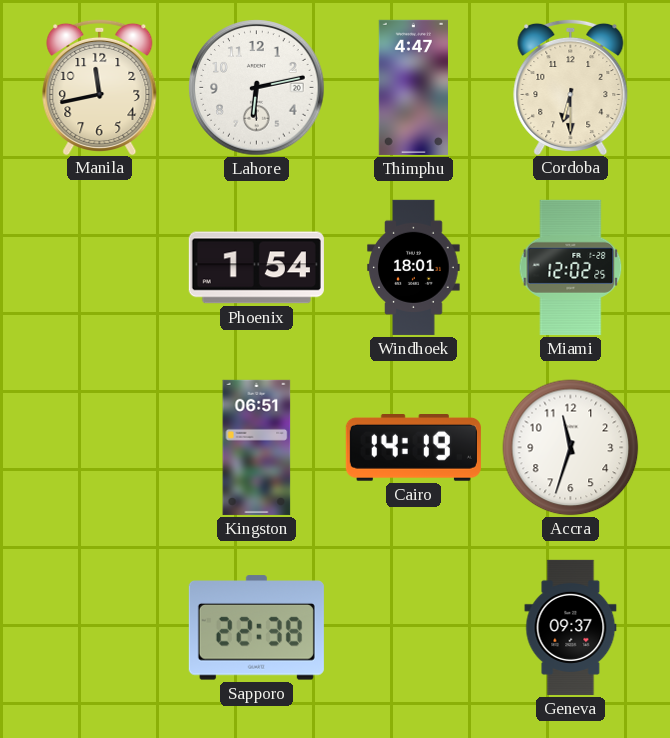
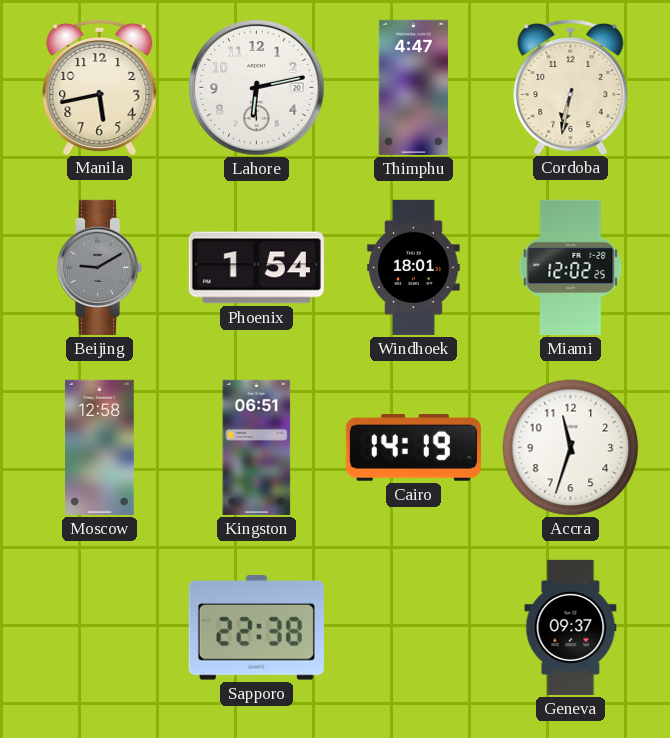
Manila: 11:43 -> 5:43 (100, 86)
Cordoba: 6:30 -> 6:32 (571, 86)
Beijing: none -> 9:10 (99, 267)
Moscow: none -> 12:58 (100, 447)
